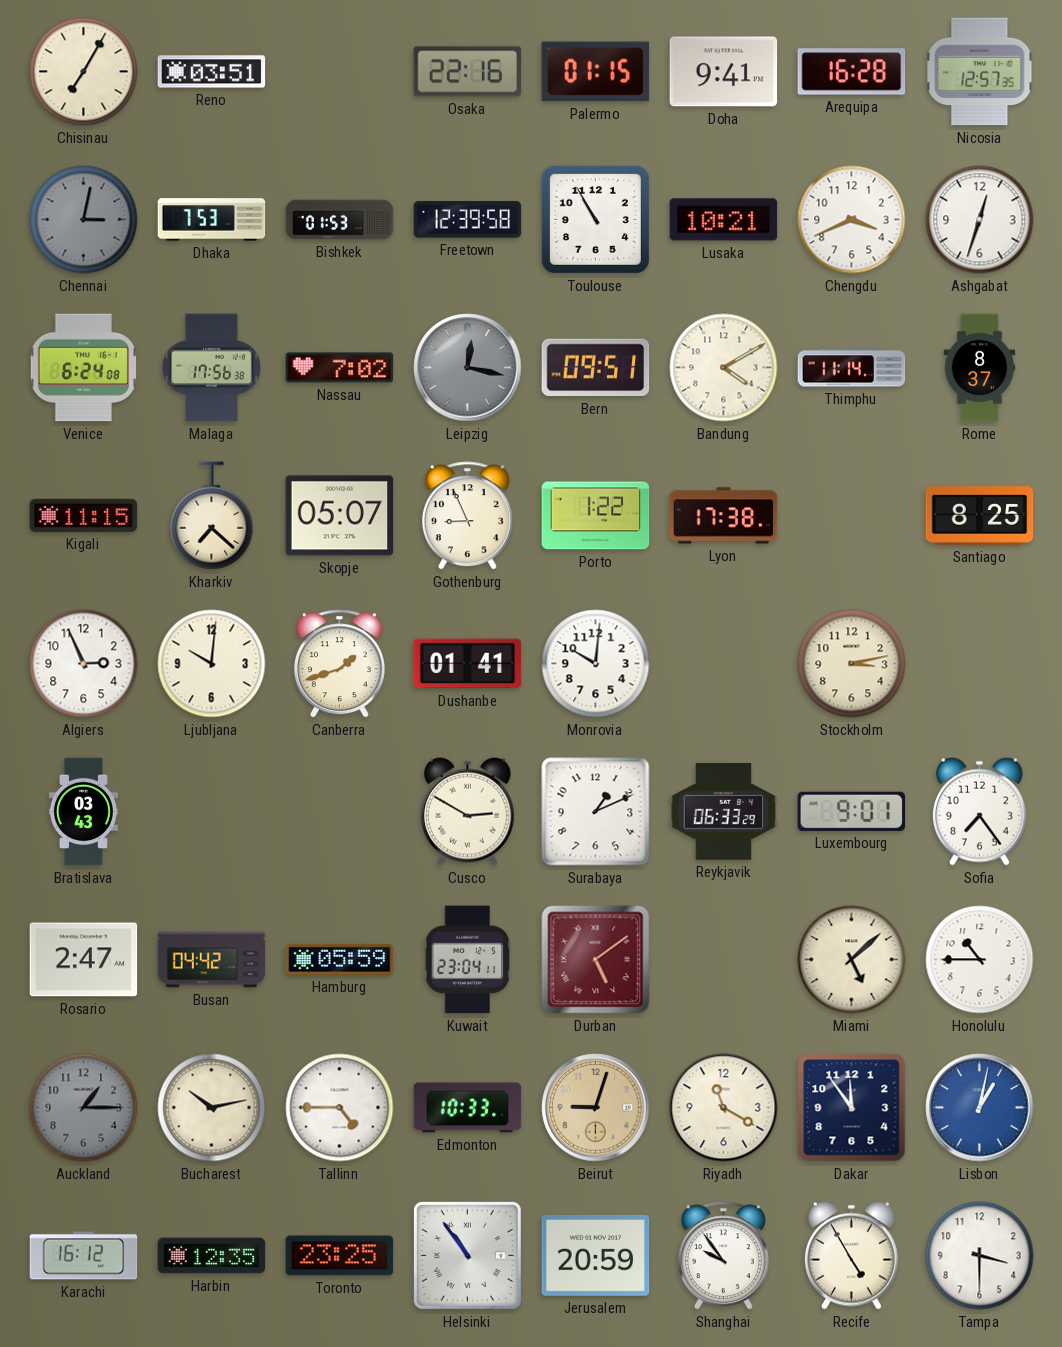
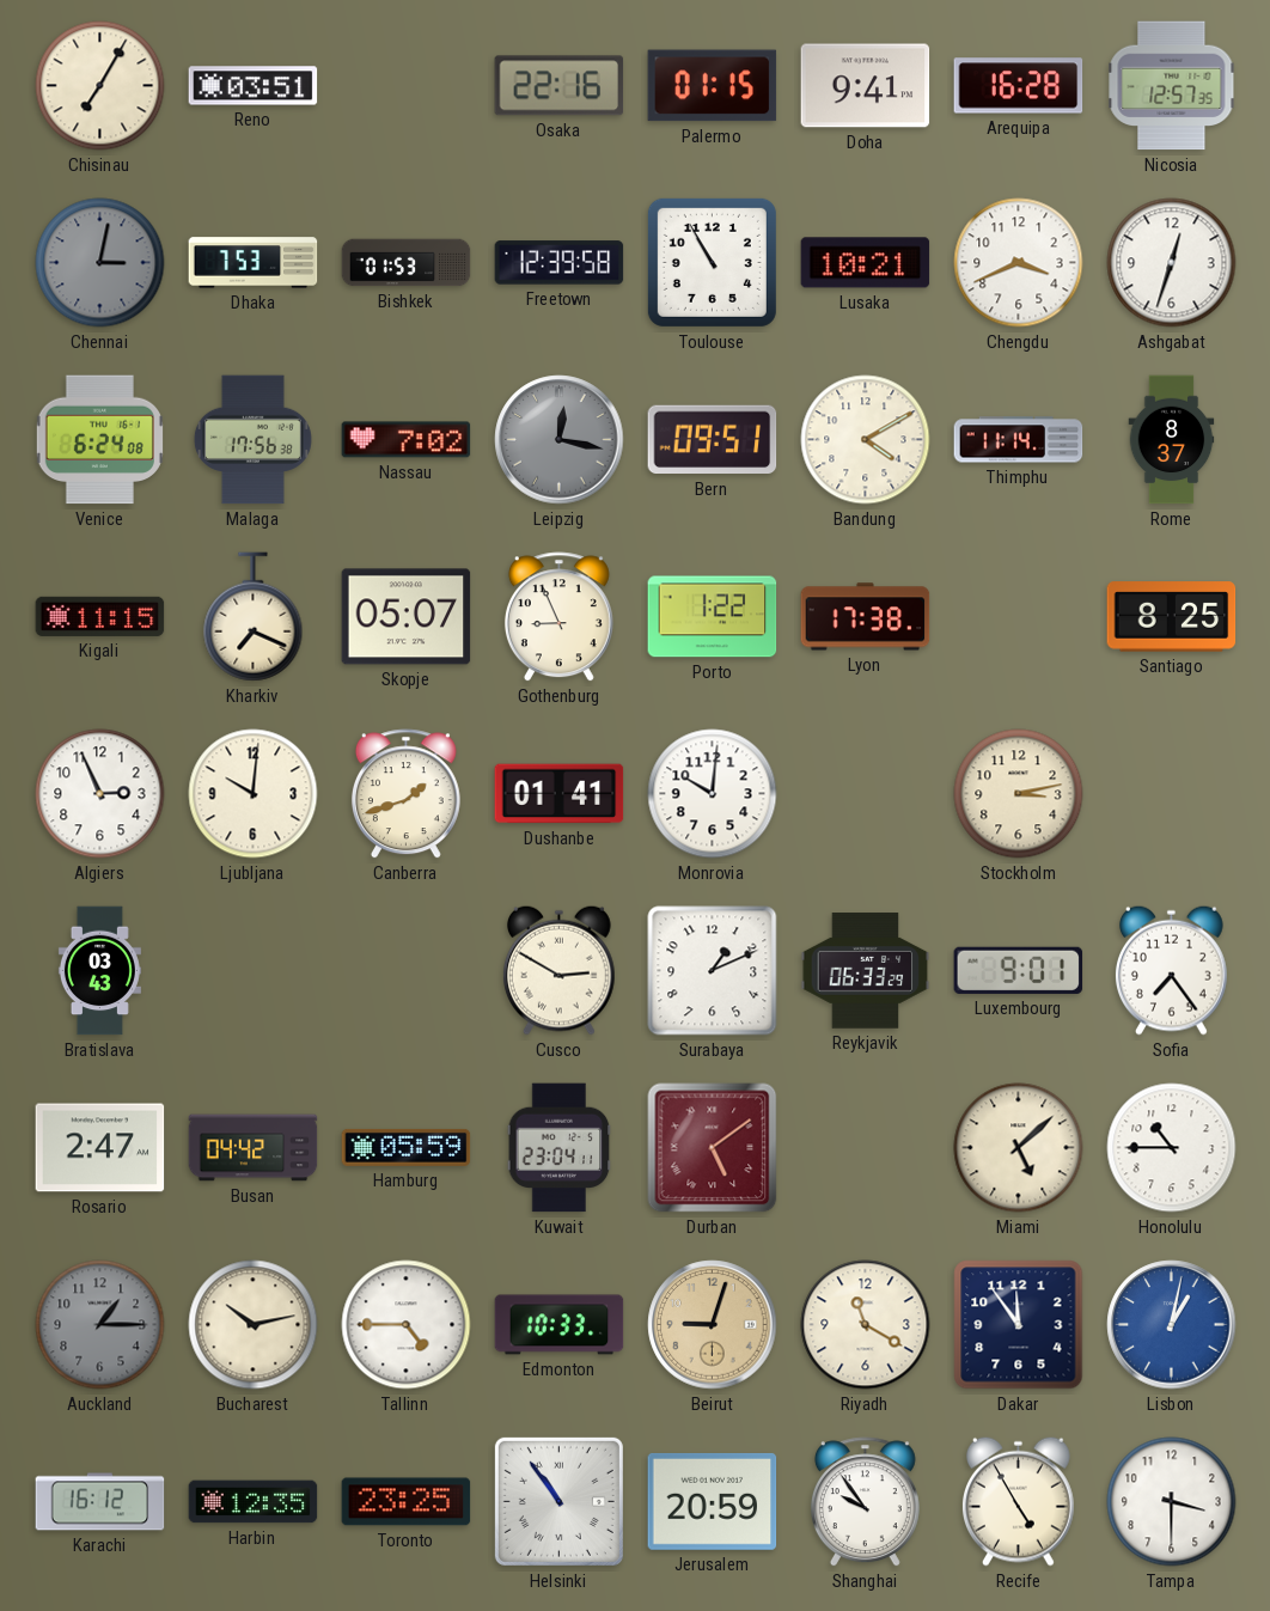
Kharkiv: 7:22 -> 7:19 (254, 617)
